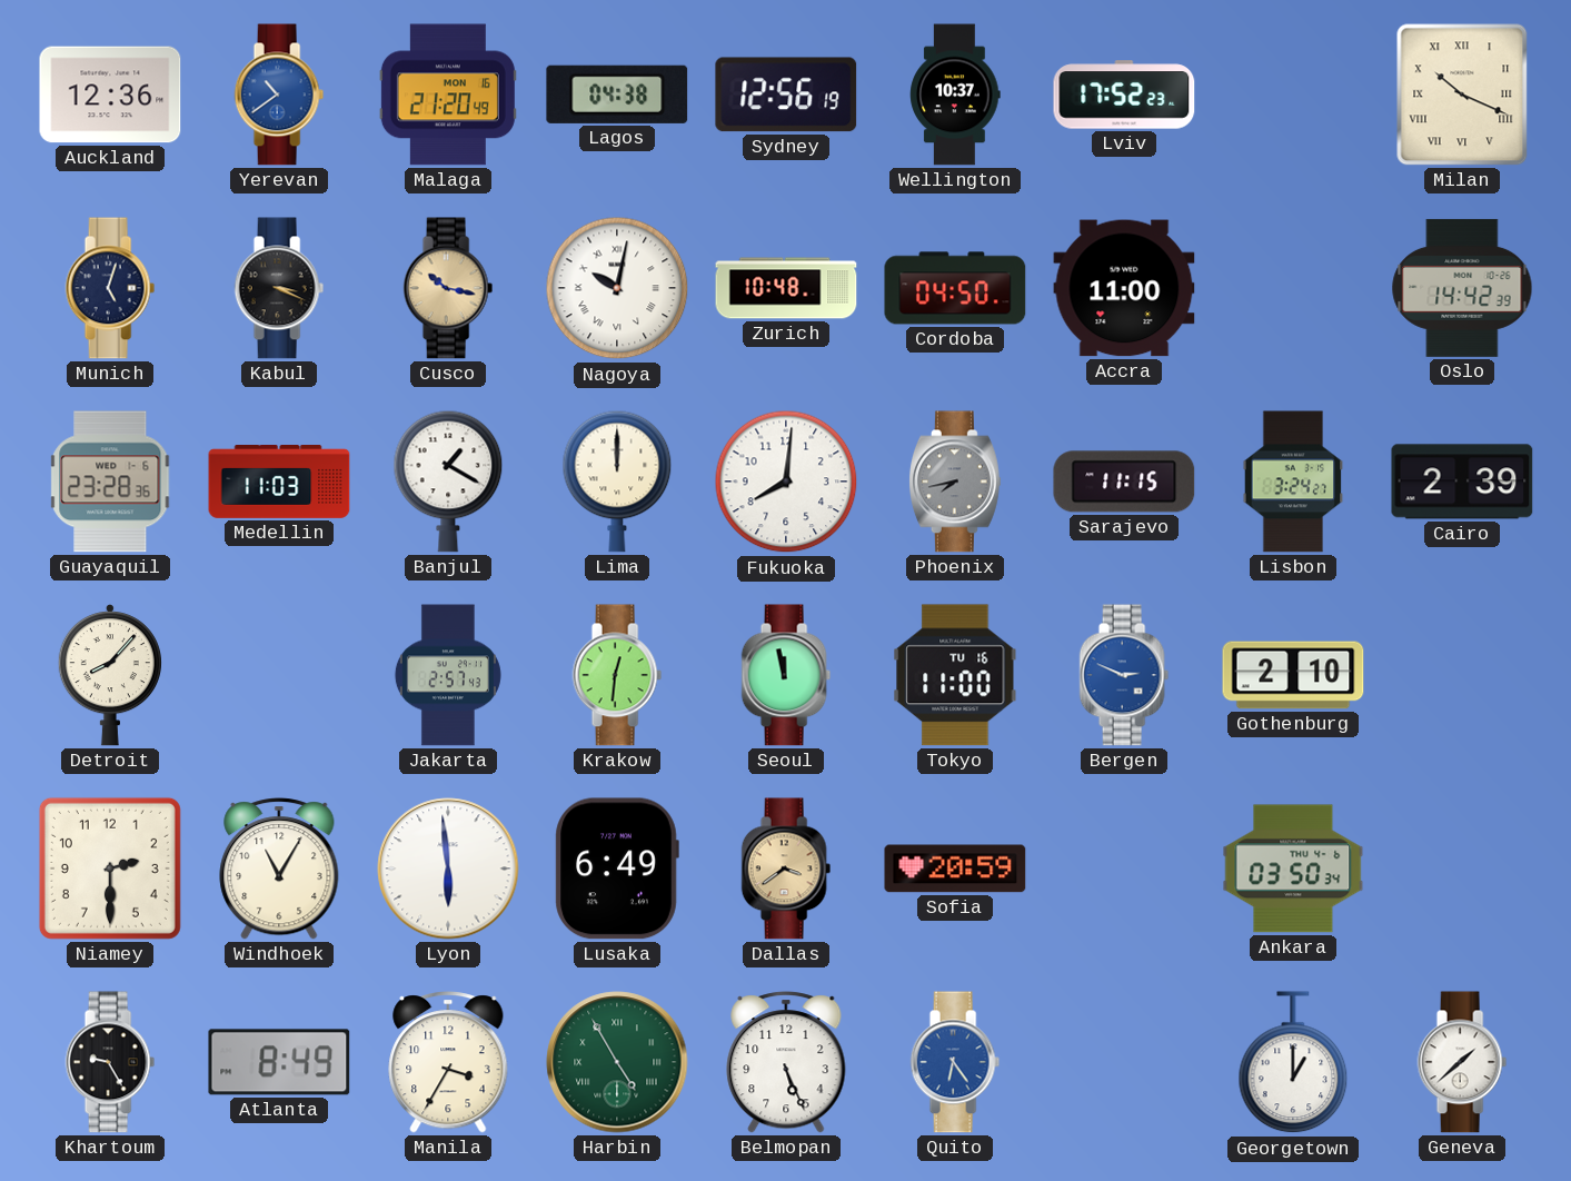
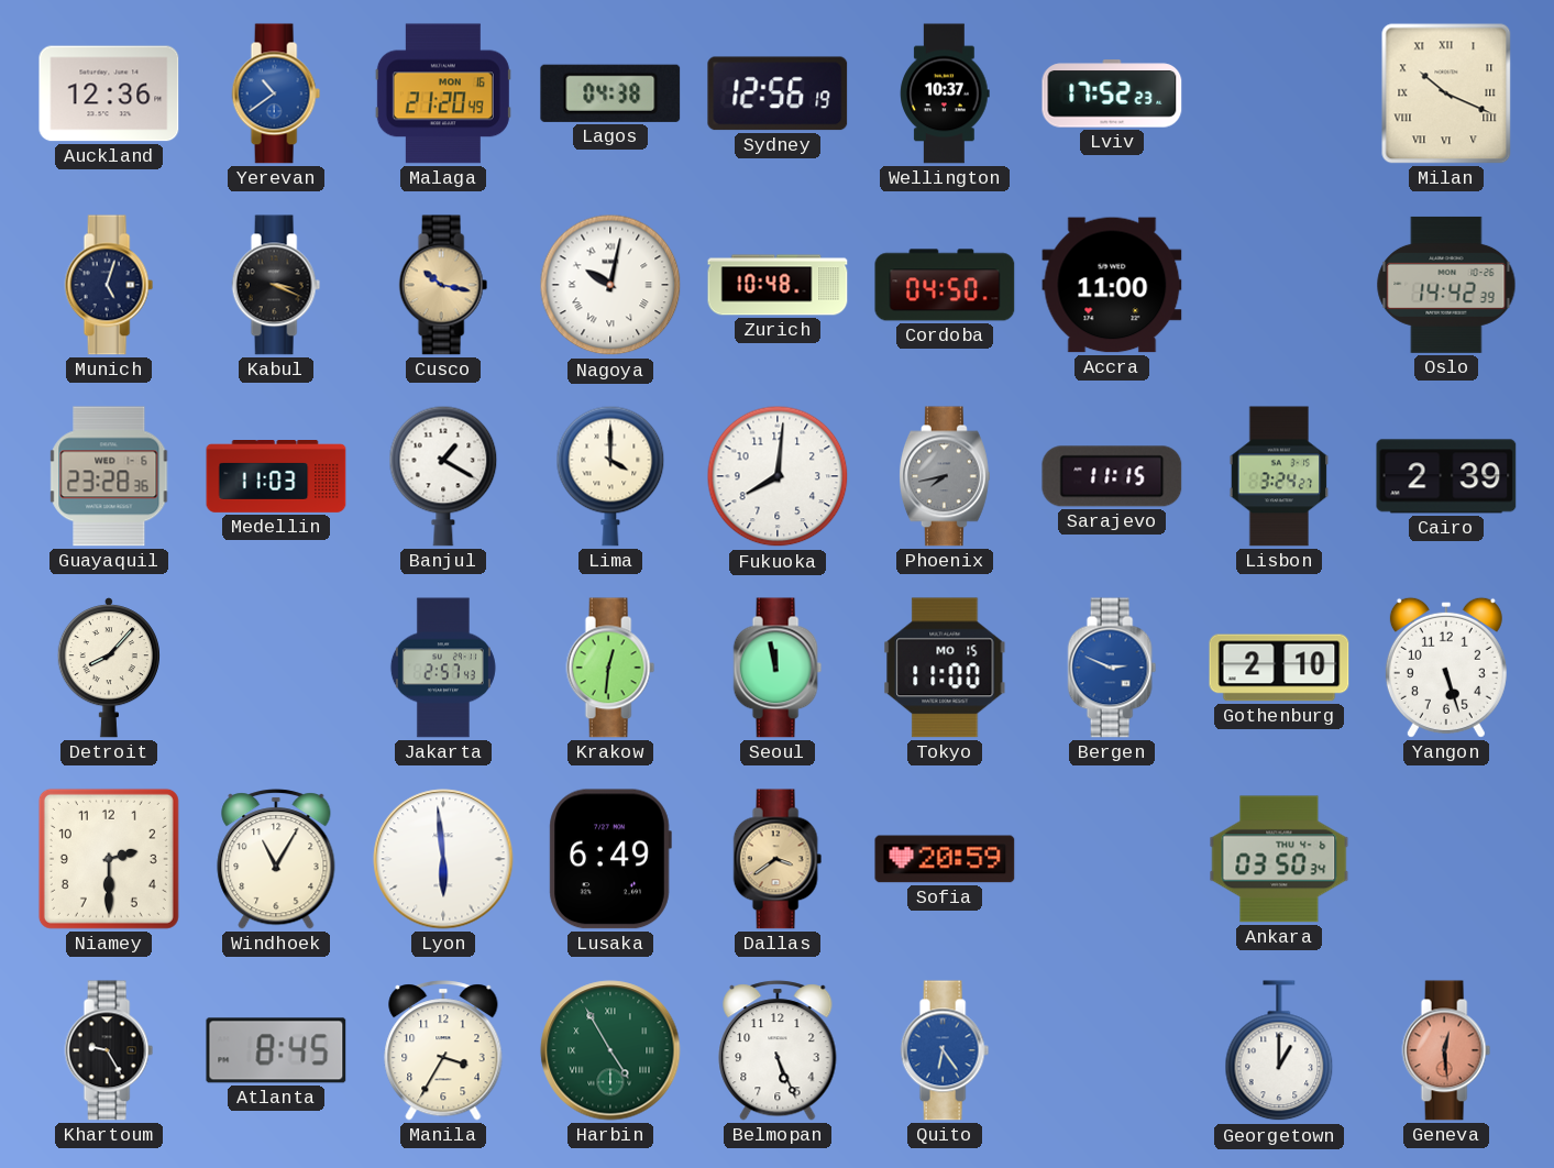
Lima: 12:00 -> 4:00 (610, 476)
Tokyo date: TU 16 -> MO 15 (945, 668)
Yangon: none -> 5:27 (1446, 668)
Atlanta: 8:49 -> 8:45 (276, 1050)
Geneva: 1:38 -> 12:29 (1446, 1050)
Geneva dial: white -> salmon (1446, 1050)
